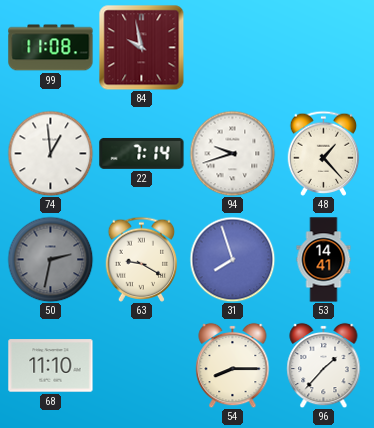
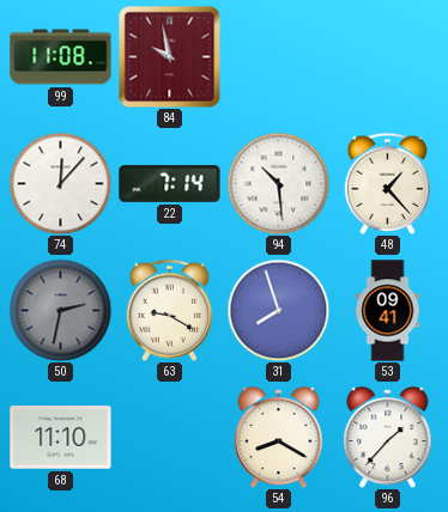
74: 12:59 -> 12:07 (60, 183)
94: 9:42 -> 10:29 (278, 183)
53: 14:41 -> 09:41 (388, 311)
54: 8:15 -> 8:20 (279, 437)
